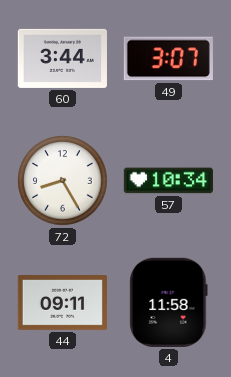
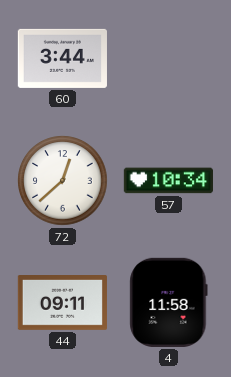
49: 3:07 -> none (168, 59)
72: 8:25 -> 12:38 (63, 181)
